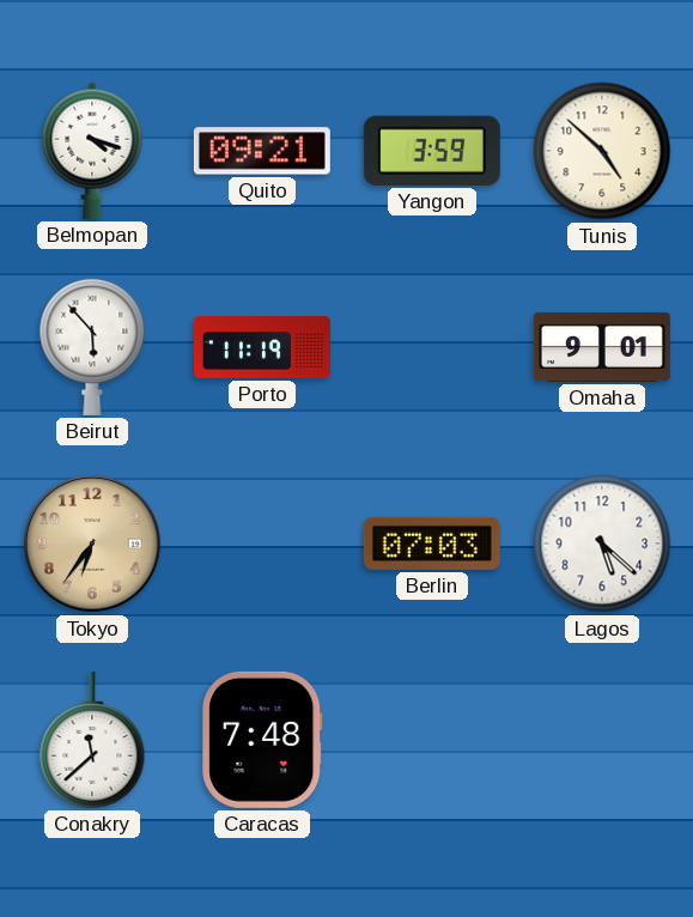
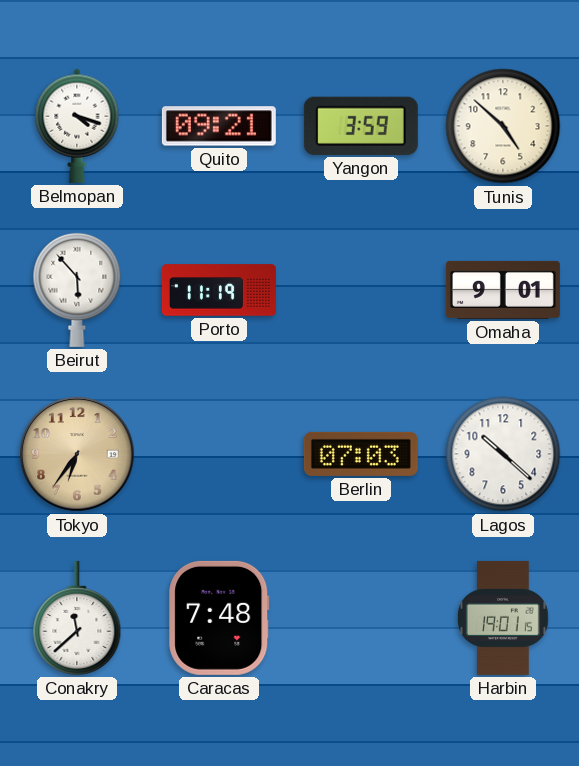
Lagos: 5:22 -> 10:22 (503, 454)
Harbin: none -> 19:01 (504, 618)
